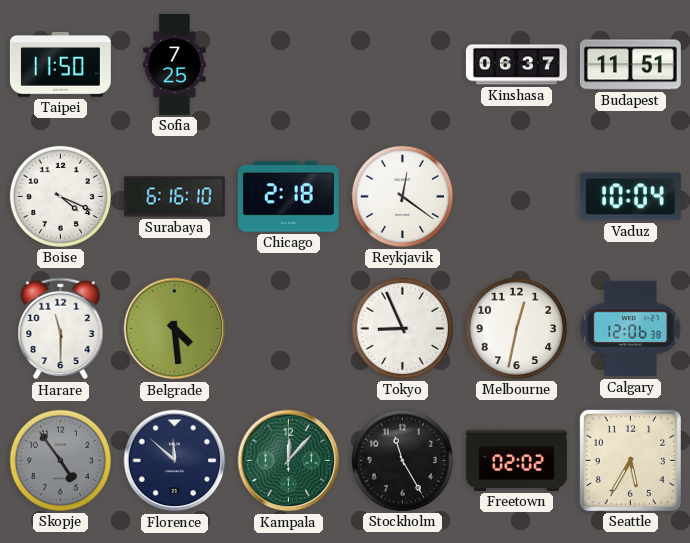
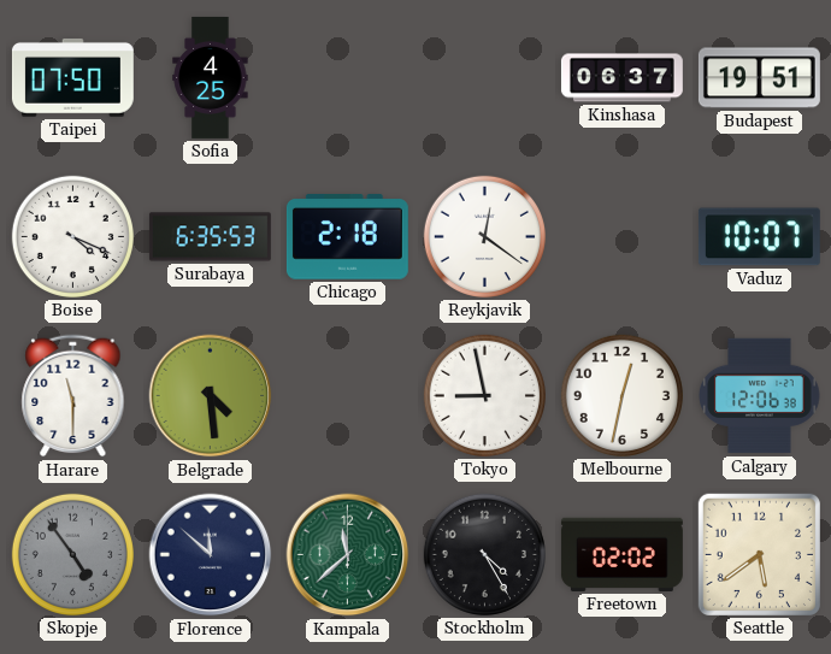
Taipei: 11:50 -> 07:50 (72, 77)
Sofia: 7:25 -> 4:25 (211, 77)
Budapest: 11:51 -> 19:51 (759, 78)
Surabaya: 6:16 -> 6:35 (210, 237)
Vaduz: 10:04 -> 10:07 (759, 237)
Tokyo: 8:56 -> 8:58 (484, 395)
Kampala: 12:07 -> 11:38 (348, 555)
Stockholm: 11:25 -> 4:25 (484, 554)
Seattle: 5:35 -> 5:39 (759, 554)
